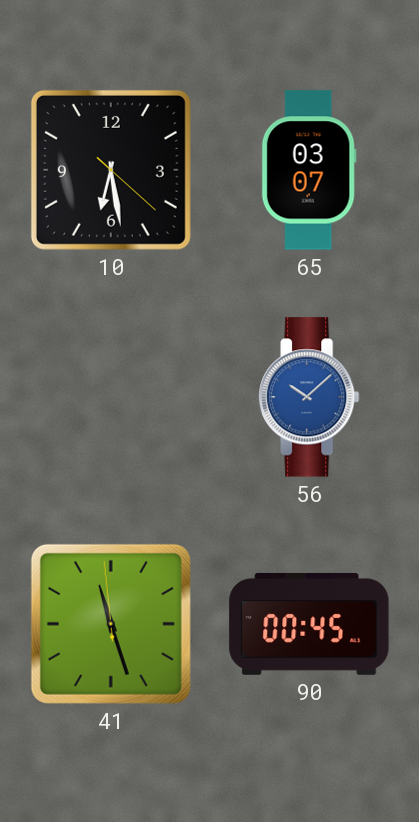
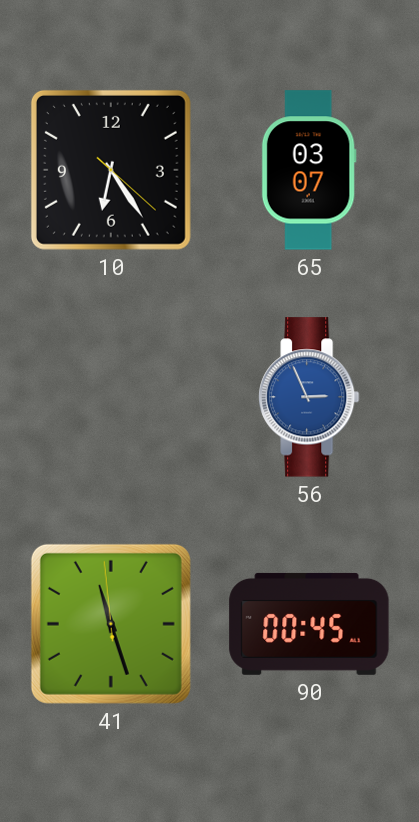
10: 6:28 -> 6:24 (111, 170)
56: 10:08 -> 2:56 (309, 397)
